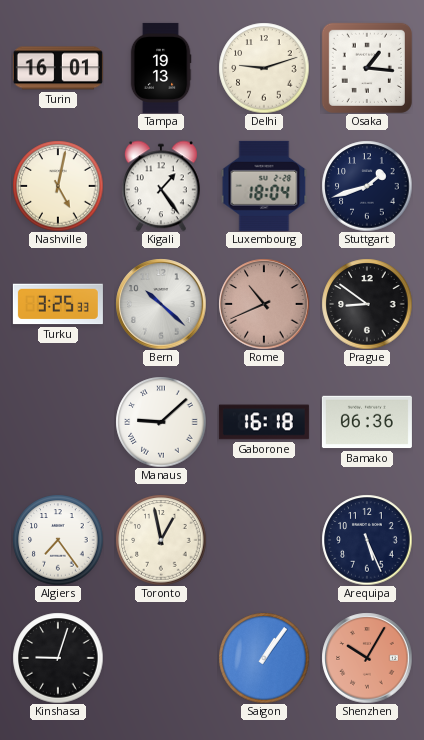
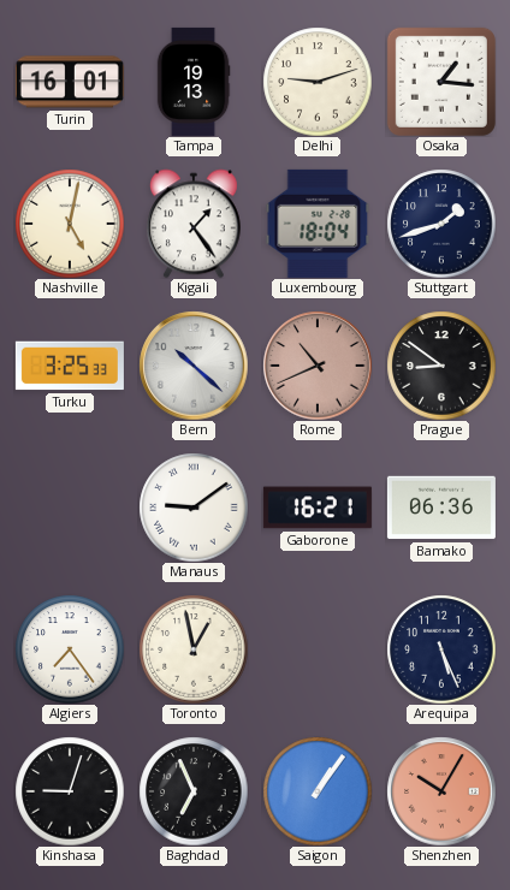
Manaus: 9:08 -> 9:09 (194, 508)
Gaborone: 16:18 -> 16:21 (318, 508)
Baghdad: none -> 6:56 (194, 791)
